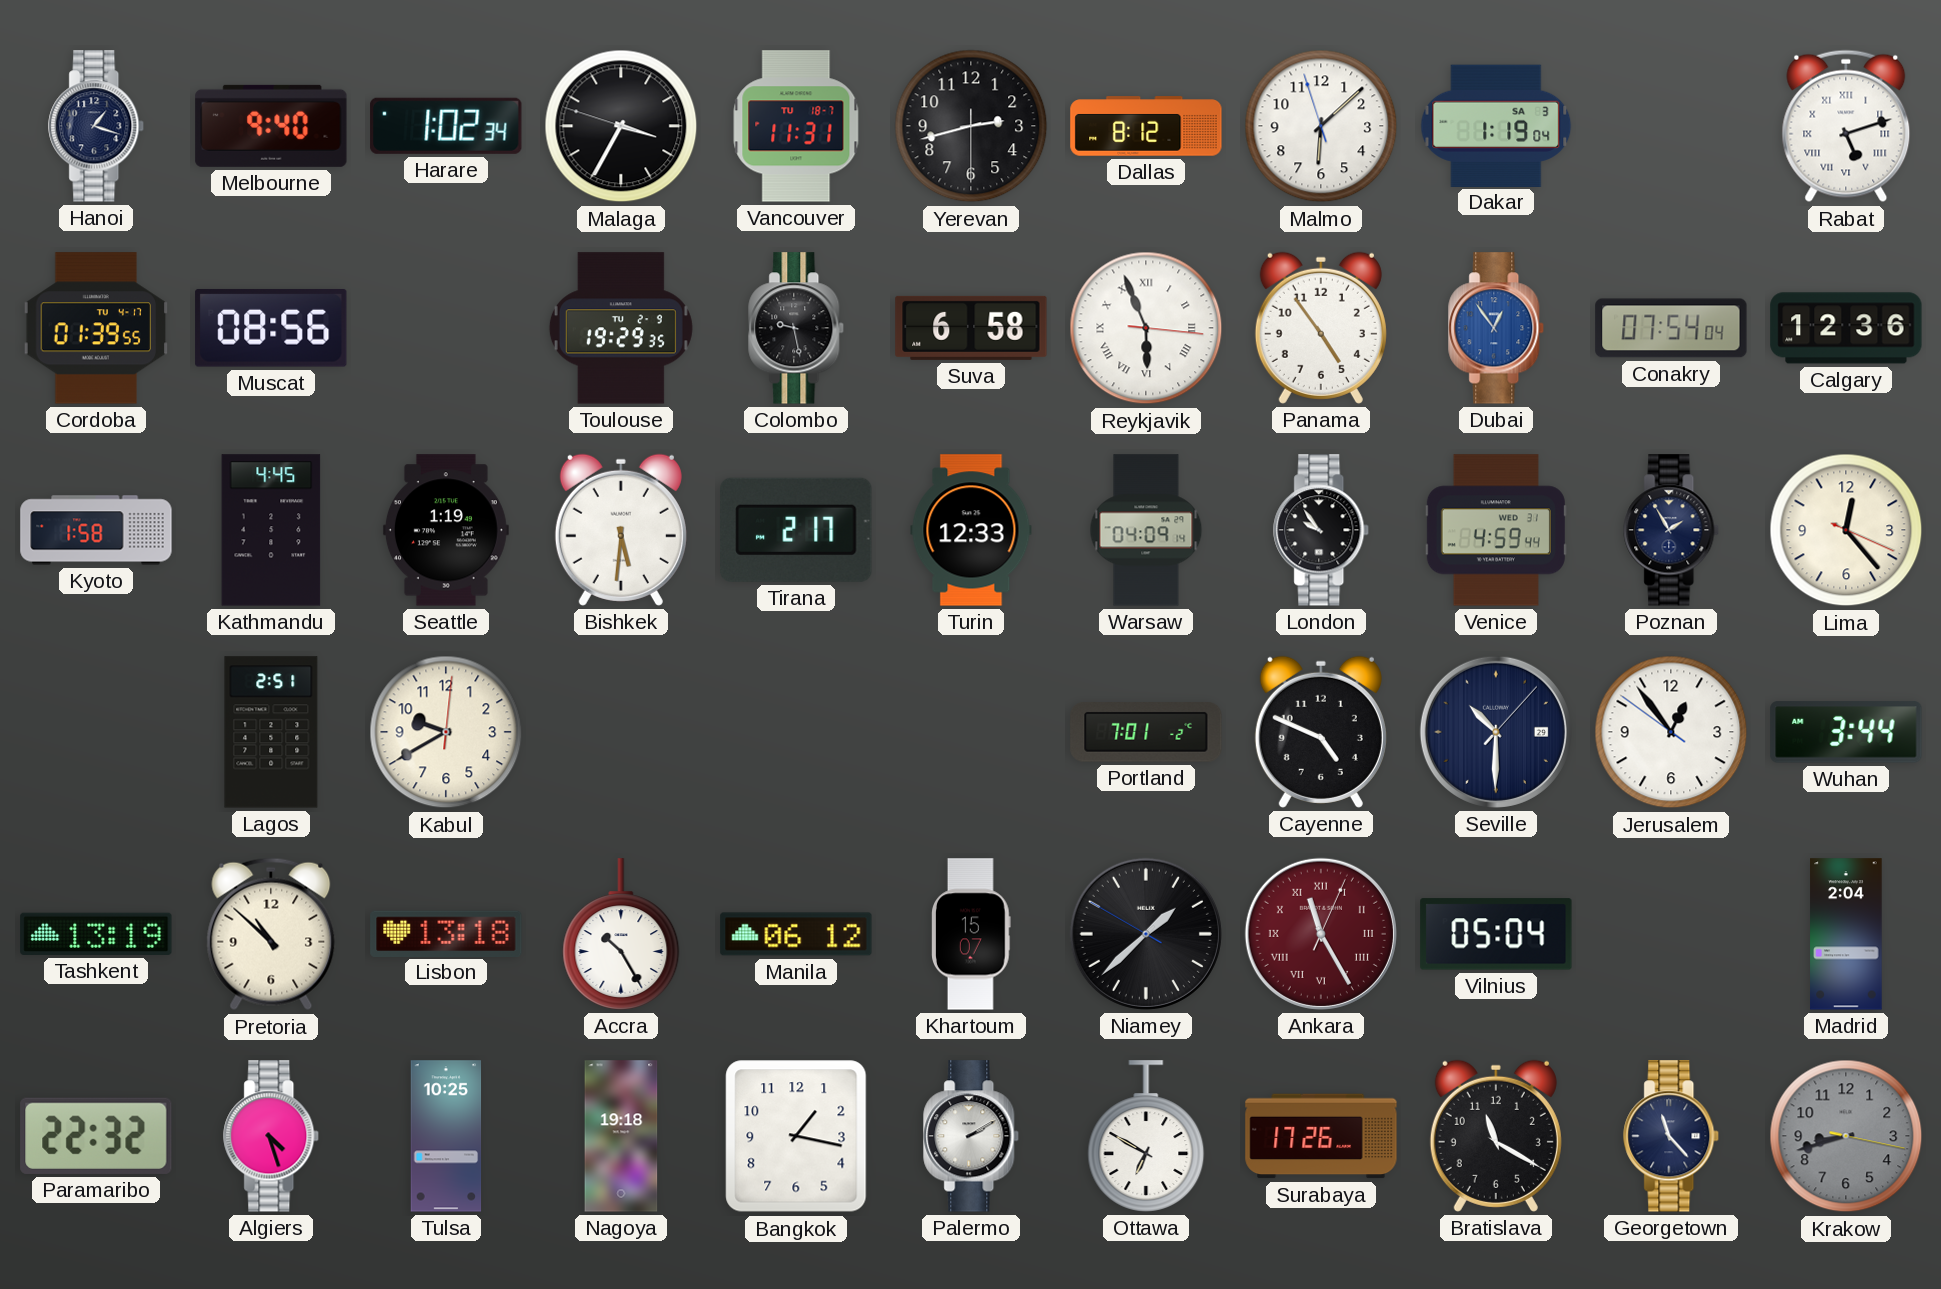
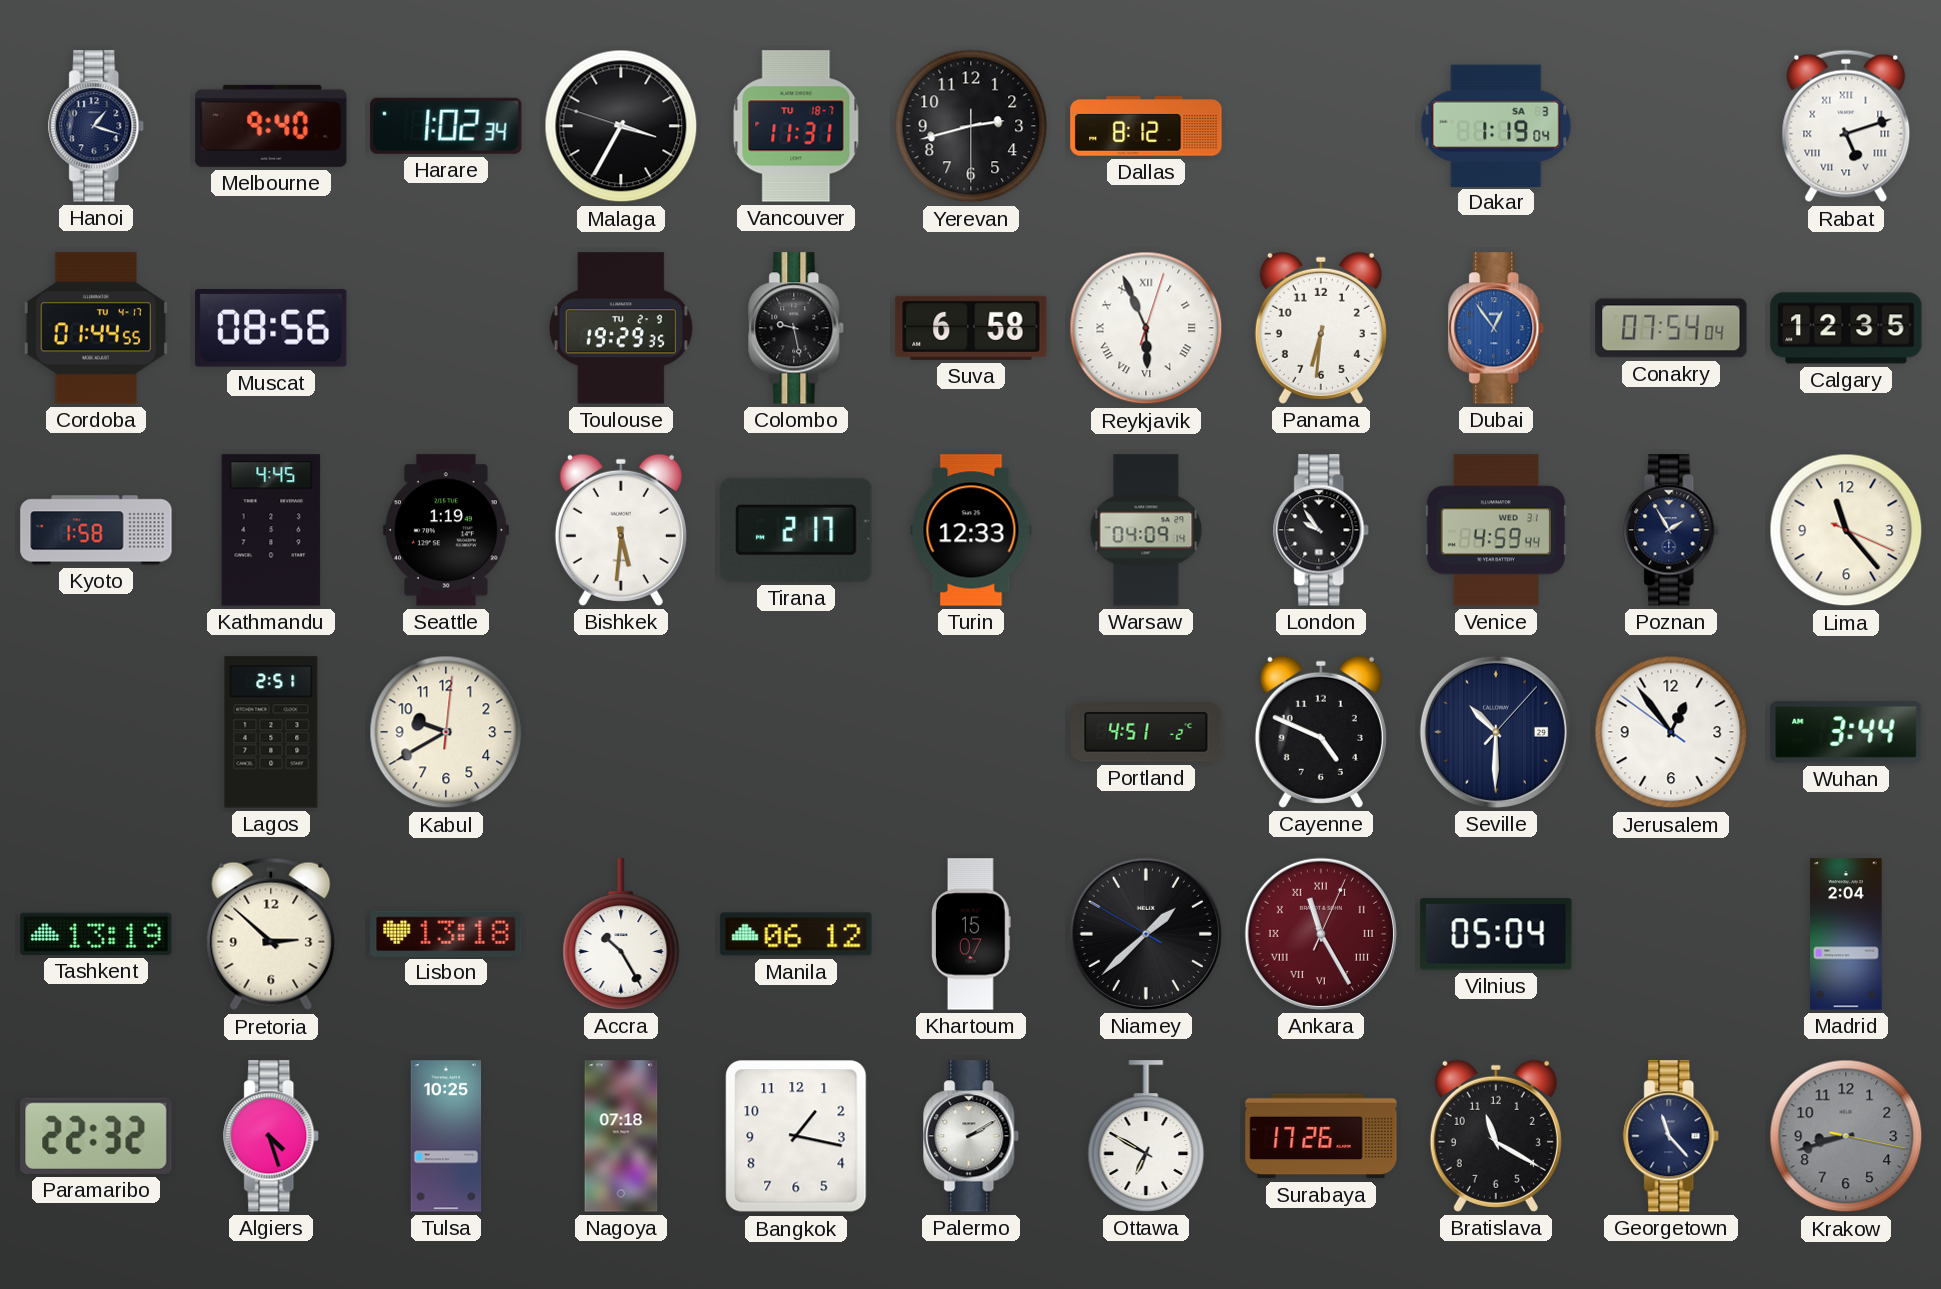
Malmo: 6:07 -> none (1321, 126)
Cordoba: 01:39 -> 01:44 (95, 328)
Reykjavik: 5:56:16 -> 5:56:03 (1146, 328)
Panama: 4:54 -> 6:31 (1321, 328)
Calgary: 12:36 -> 12:35 (1846, 328)
Lima: 12:23 -> 11:23 (1846, 530)
Portland: 7:01 -> 4:51 (1146, 732)
Pretoria: 10:52 -> 2:52 (271, 934)
Nagoya: 19:18 -> 07:18 (621, 1136)
